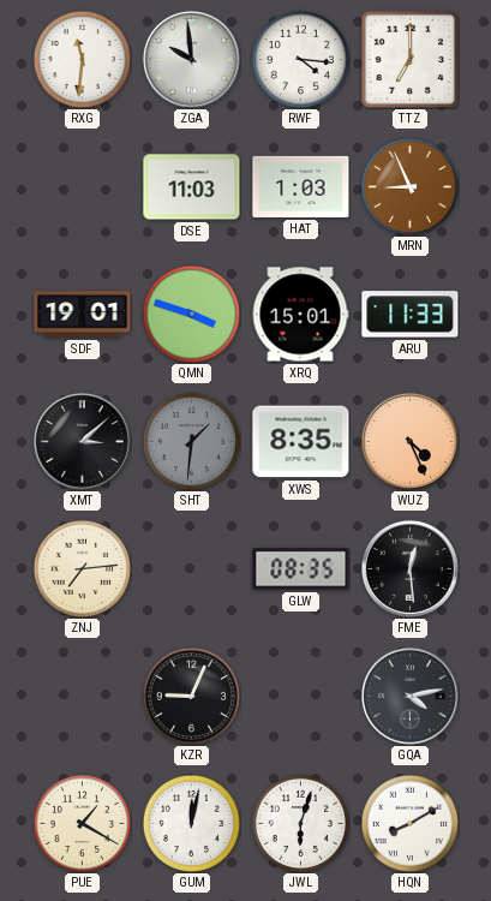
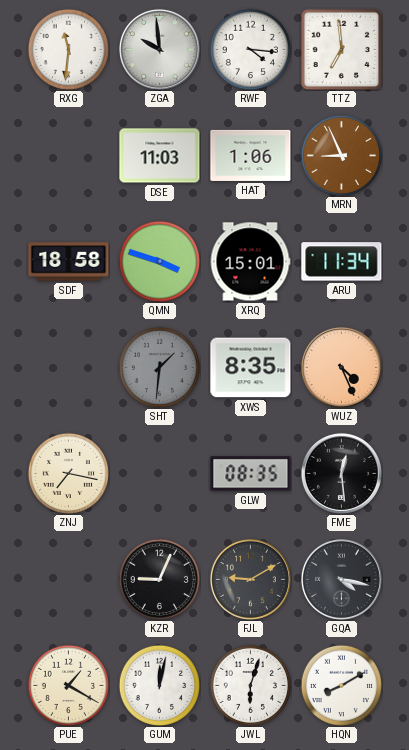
TTZ: 7:00 -> 6:59 (341, 49)
HAT: 1:03 -> 1:06 (251, 155)
SDF: 19:01 -> 18:58 (69, 262)
ARU: 11:33 -> 11:34 (342, 262)
XMT: 3:08 -> none (82, 441)
ZNJ: 7:14 -> 7:17 (68, 473)
FJL: none -> 9:10 (250, 579)
GQA: 4:13 -> 4:17 (341, 579)
